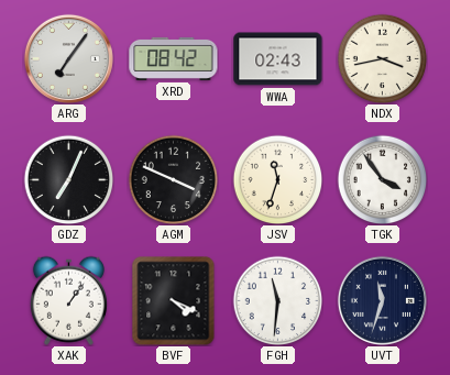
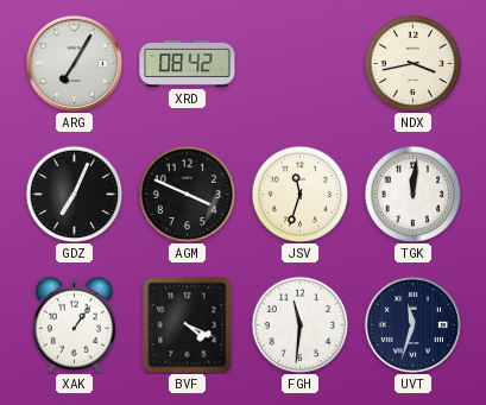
ARG: 7:06 -> 7:05 (74, 63)
WWA: 02:43 -> none (278, 59)
TGK: 3:54 -> 12:01 (412, 194)
